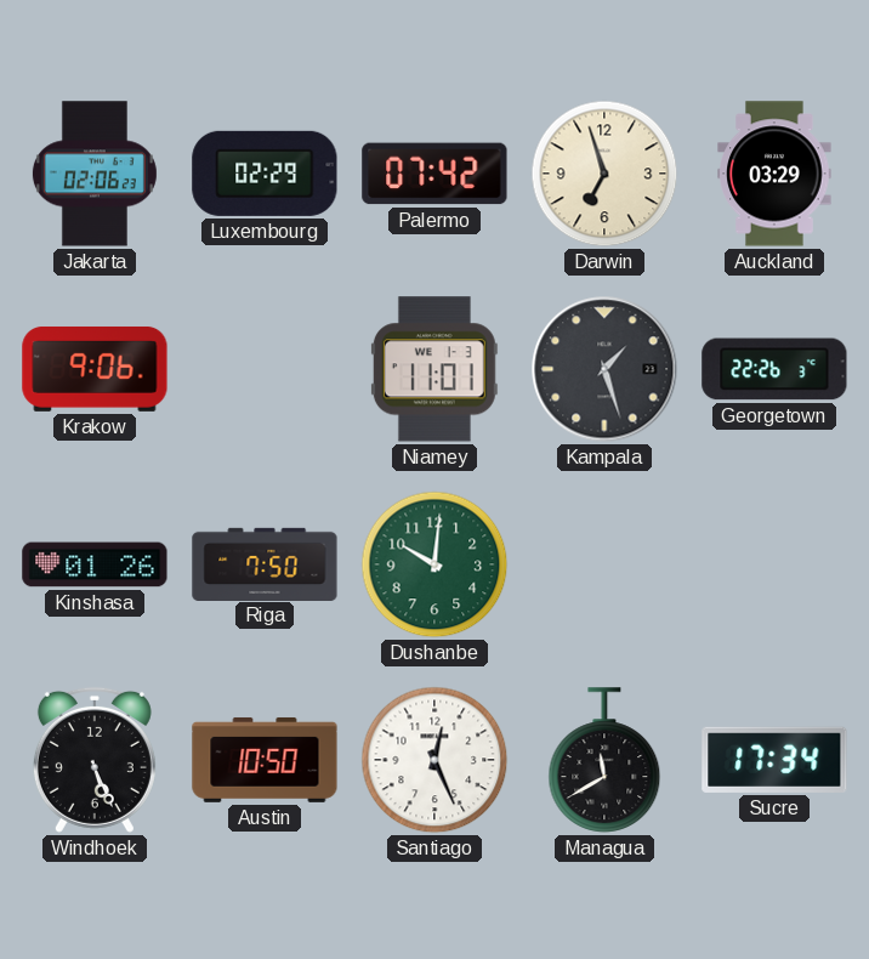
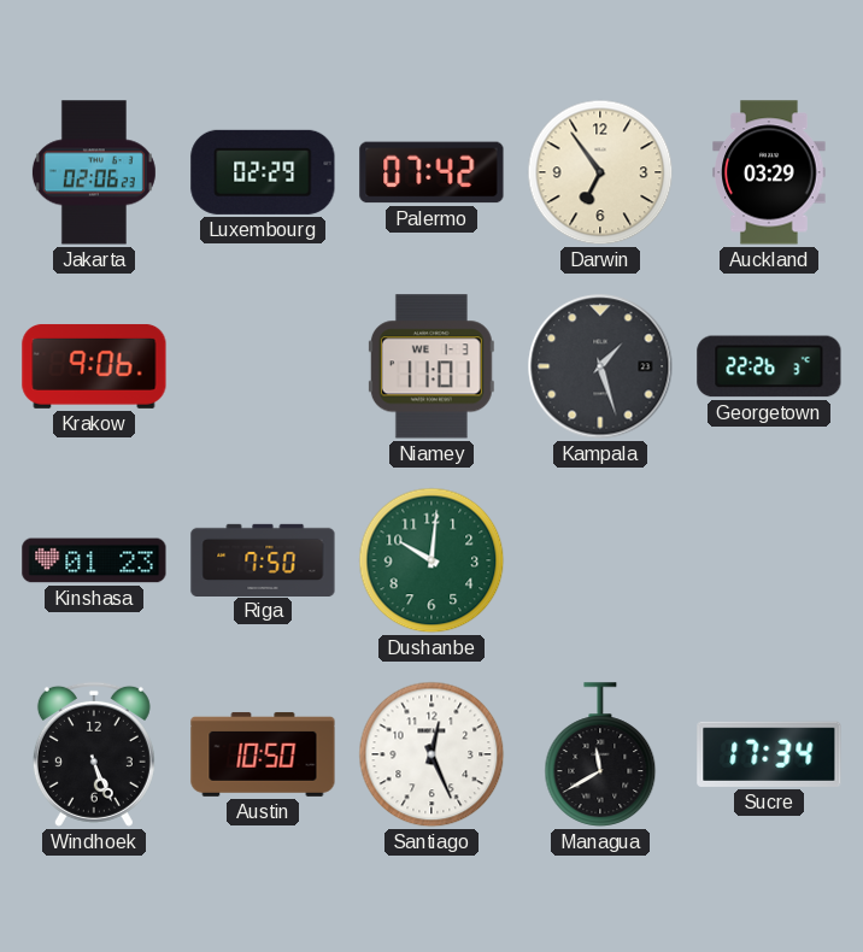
Darwin: 6:57 -> 6:54 (600, 172)
Kinshasa: 01:26 -> 01:23 (94, 560)
